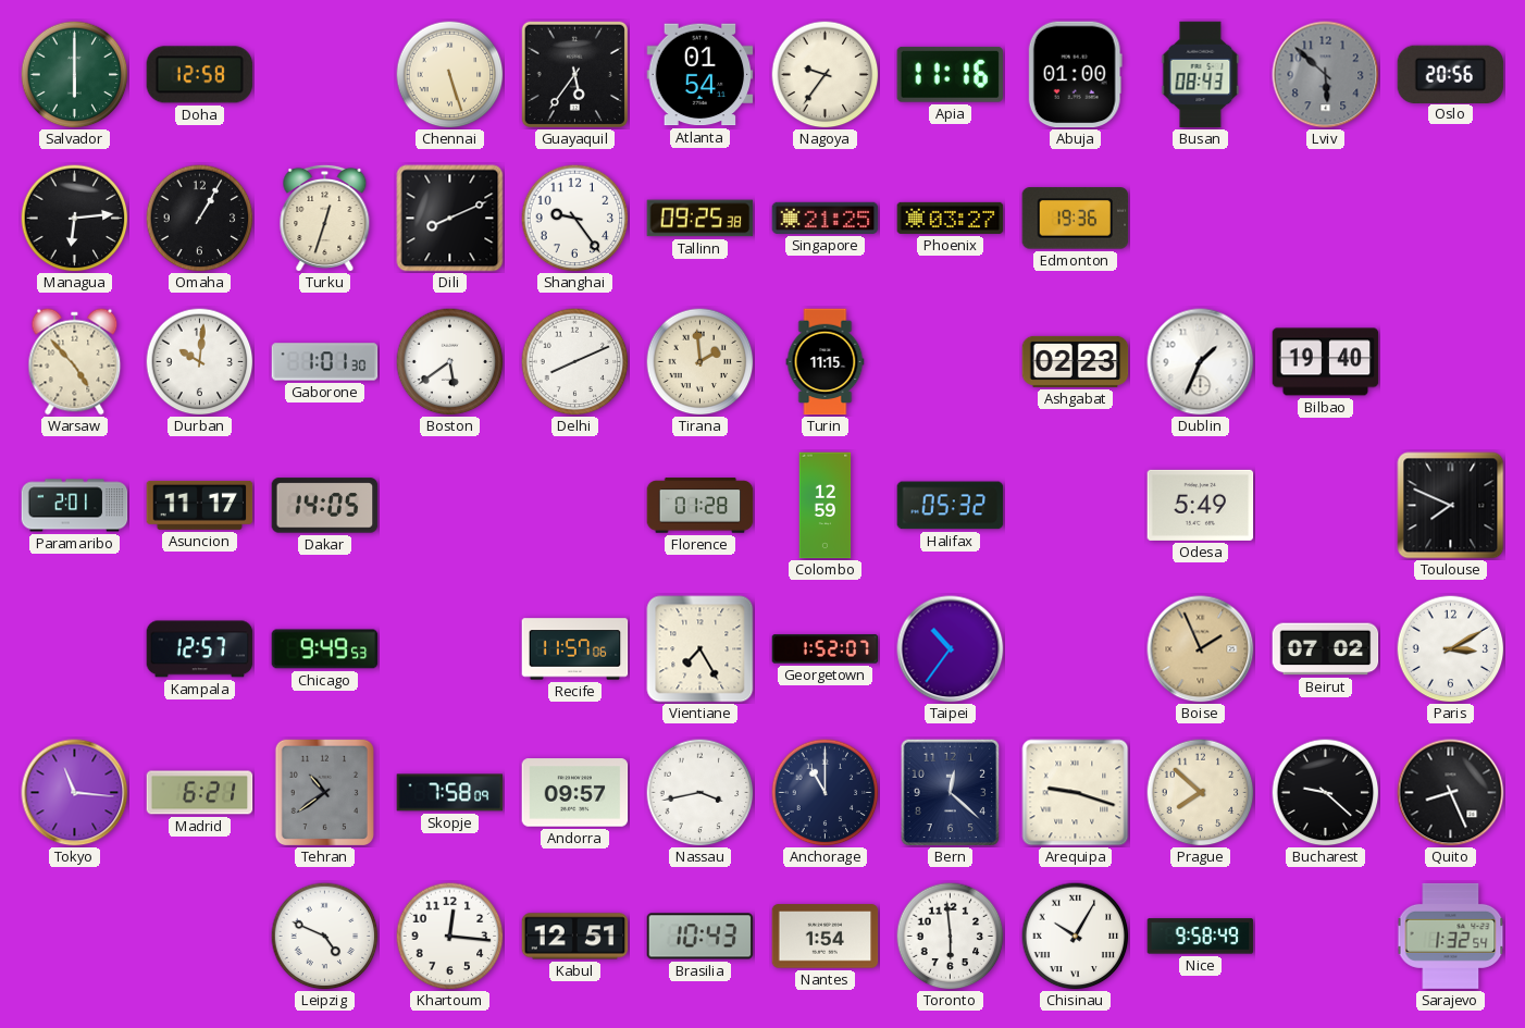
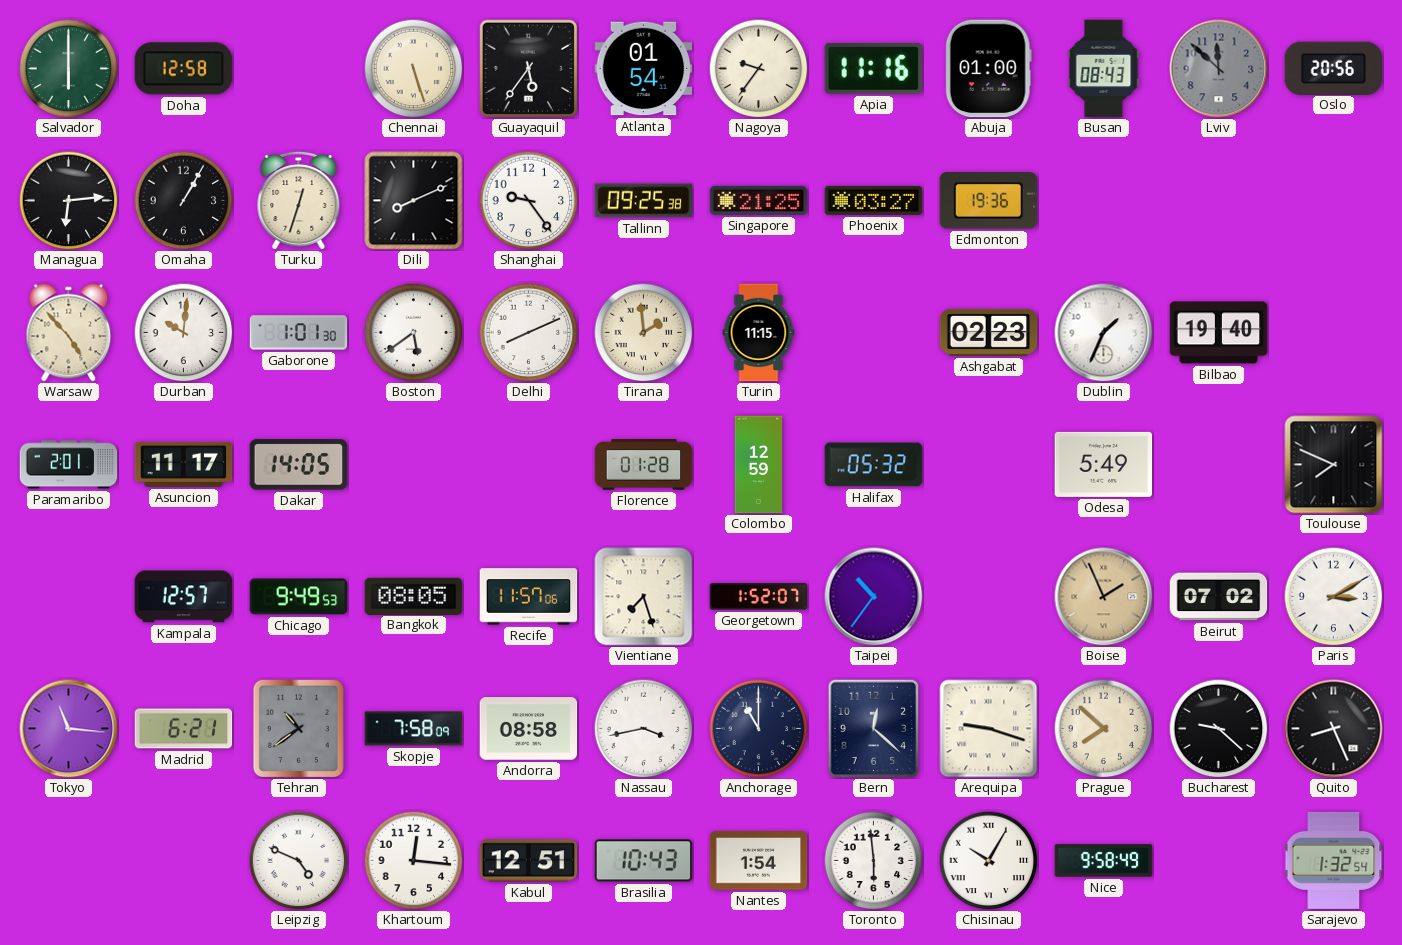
Lviv: 5:52 -> 11:52 (1219, 69)
Bangkok: none -> 08:05 (414, 596)
Vientiane: 7:25 -> 7:27 (644, 597)
Andorra: 09:57 -> 08:58 (529, 729)
